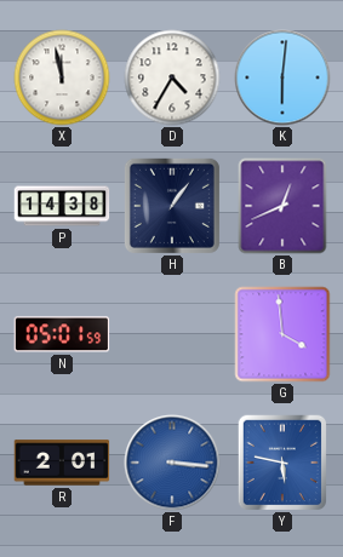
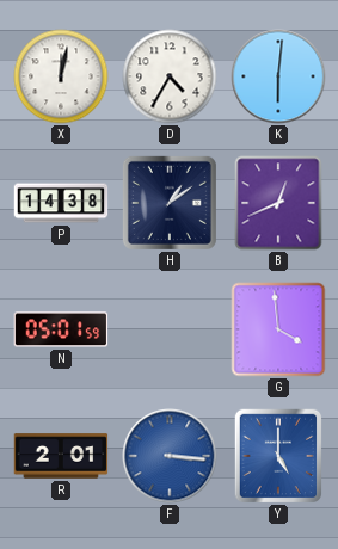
X: 11:58 -> 12:02 (61, 76)
H: 1:06 -> 1:09 (170, 203)
Y: 5:47 -> 5:00 (277, 455)
